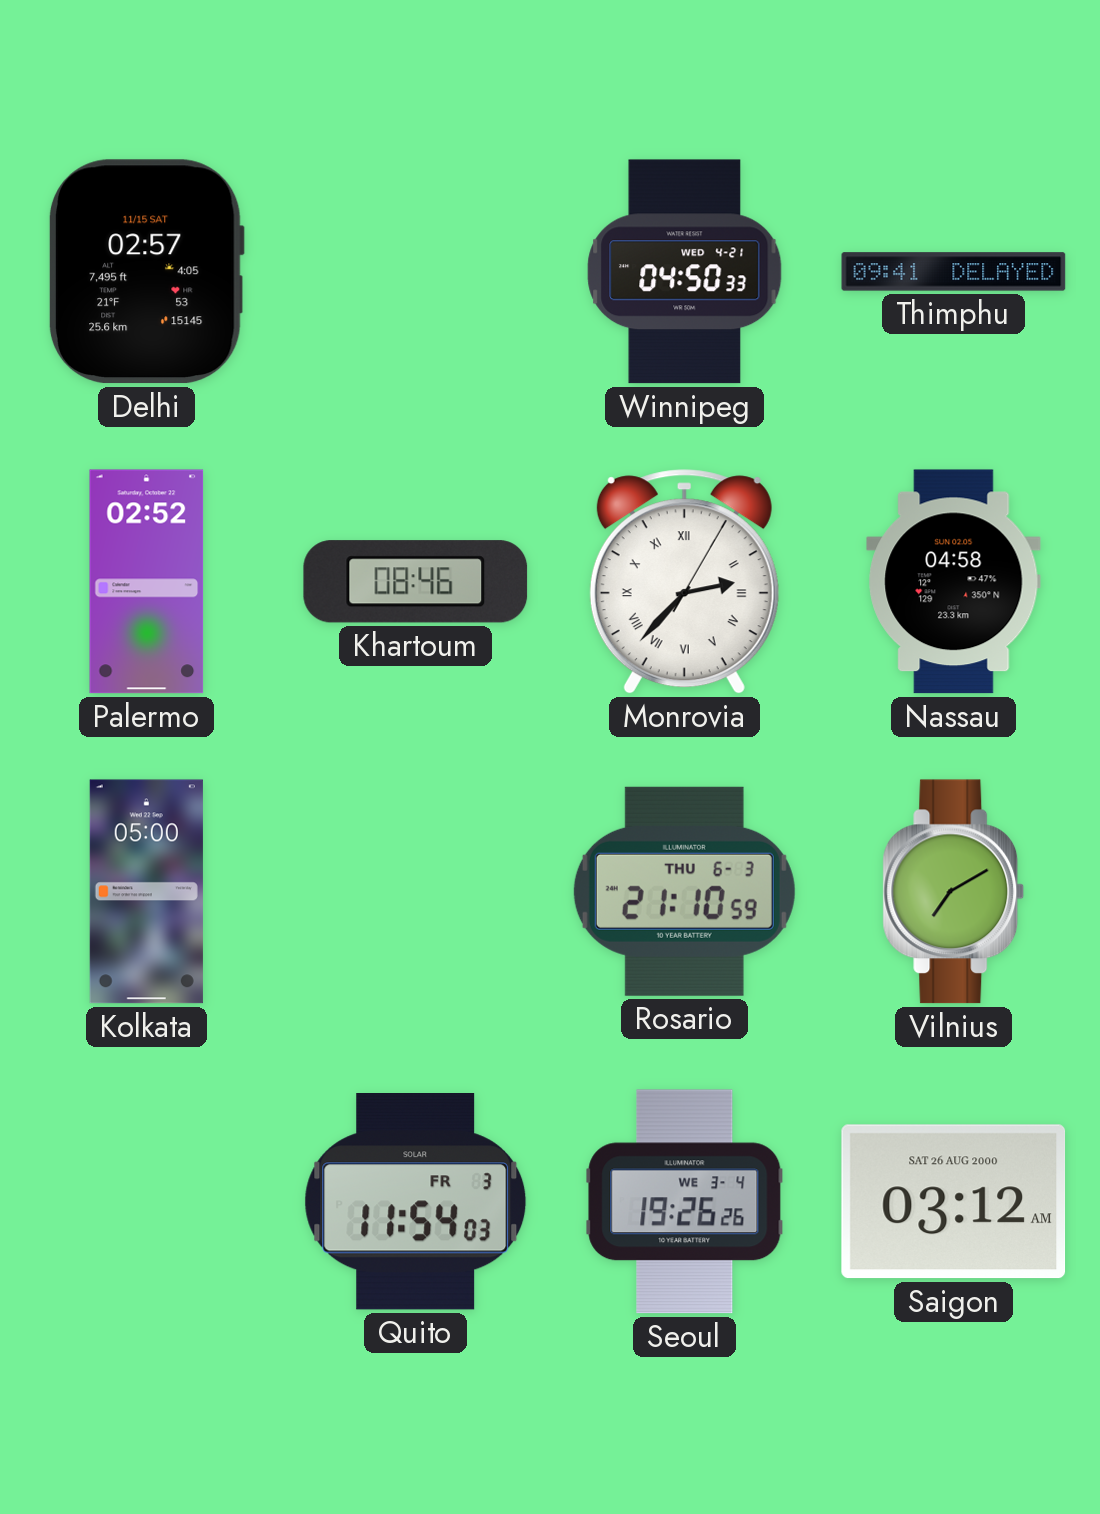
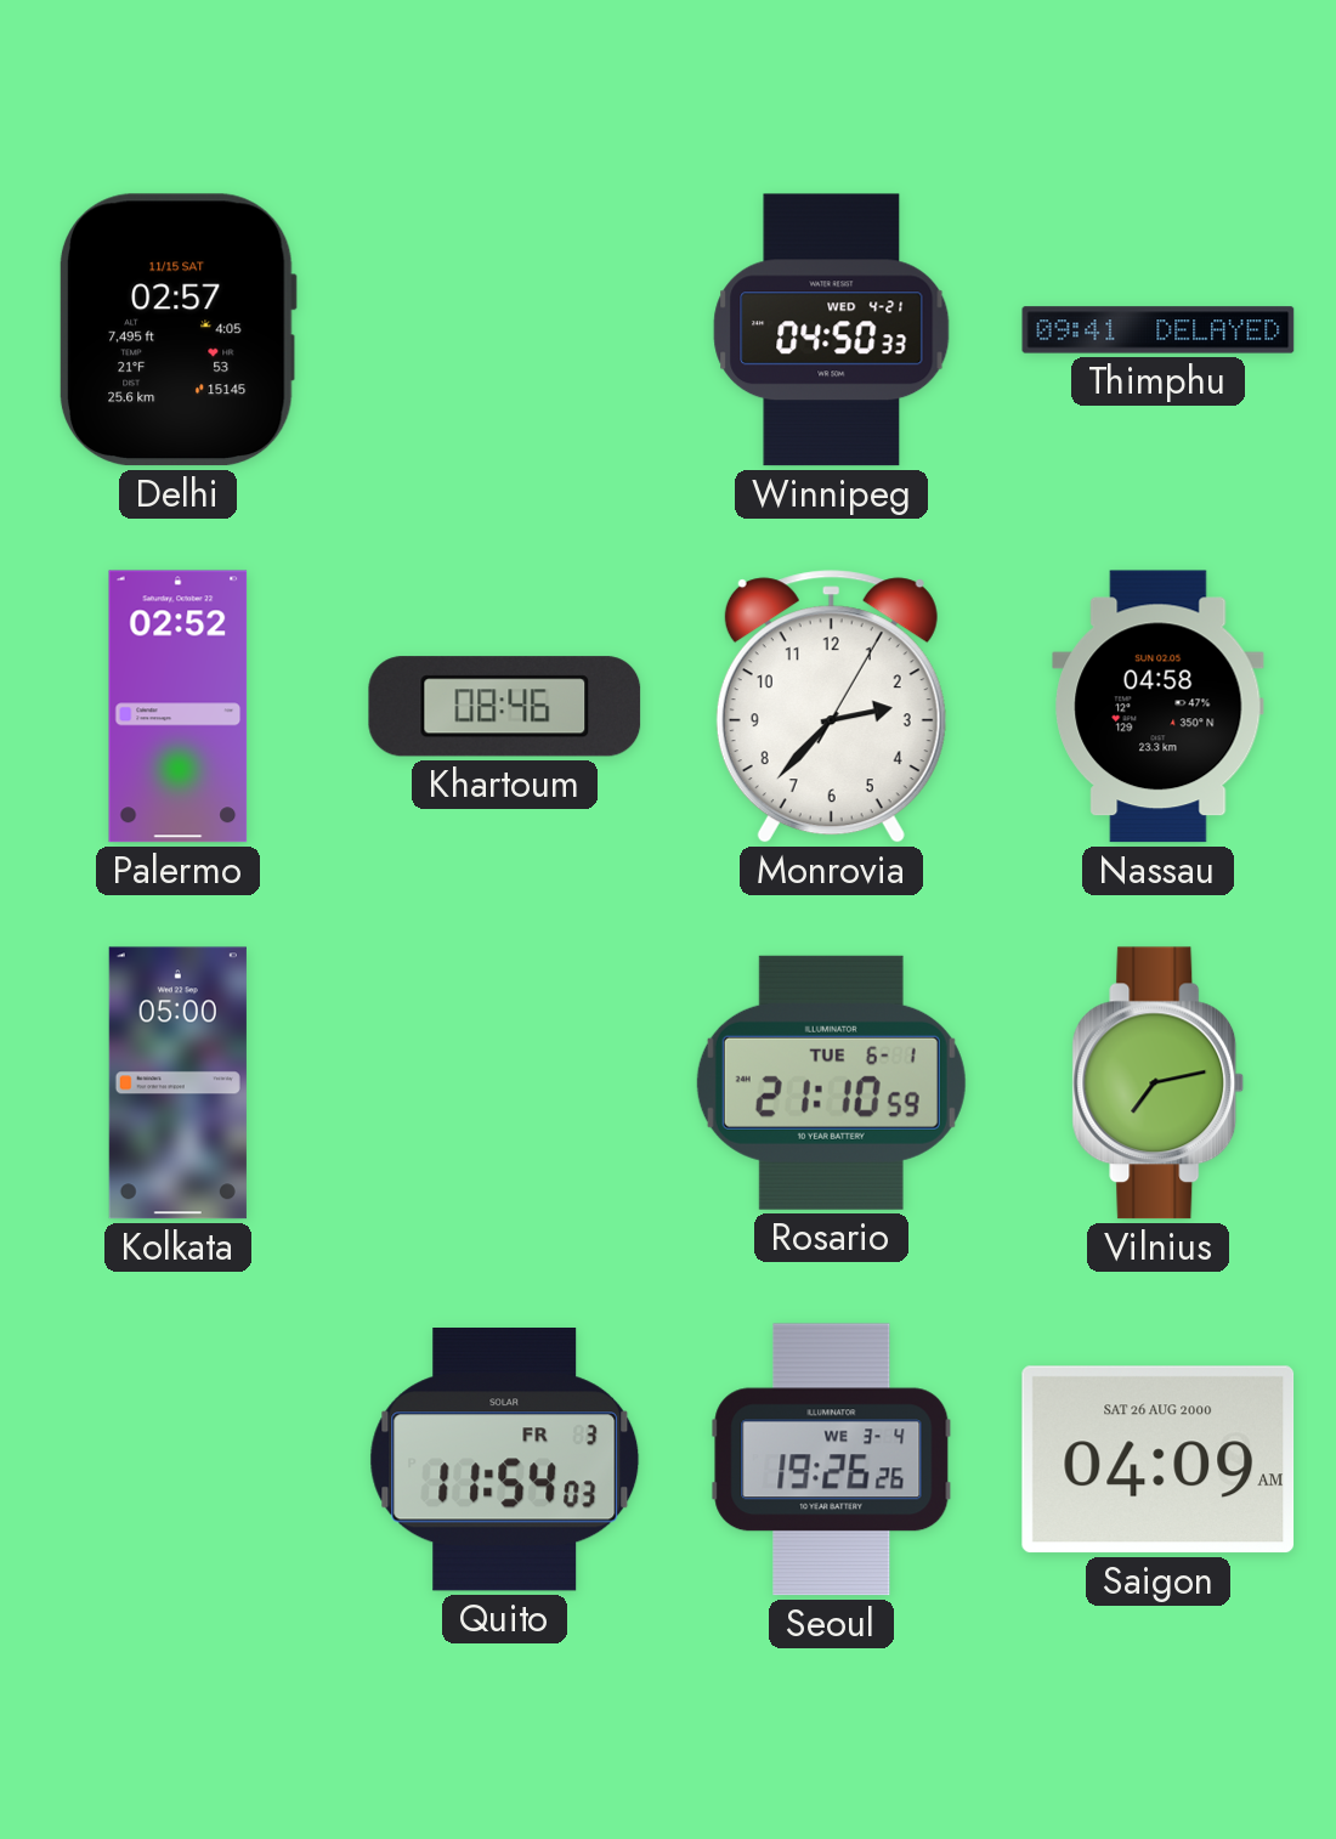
Monrovia numerals: Roman -> Arabic (831, 707)
Rosario date: THU 6-3 -> TUE 6-1 (831, 1082)
Vilnius: 7:10 -> 7:13 (1159, 1083)
Saigon: 03:12 -> 04:09 (1159, 1460)
